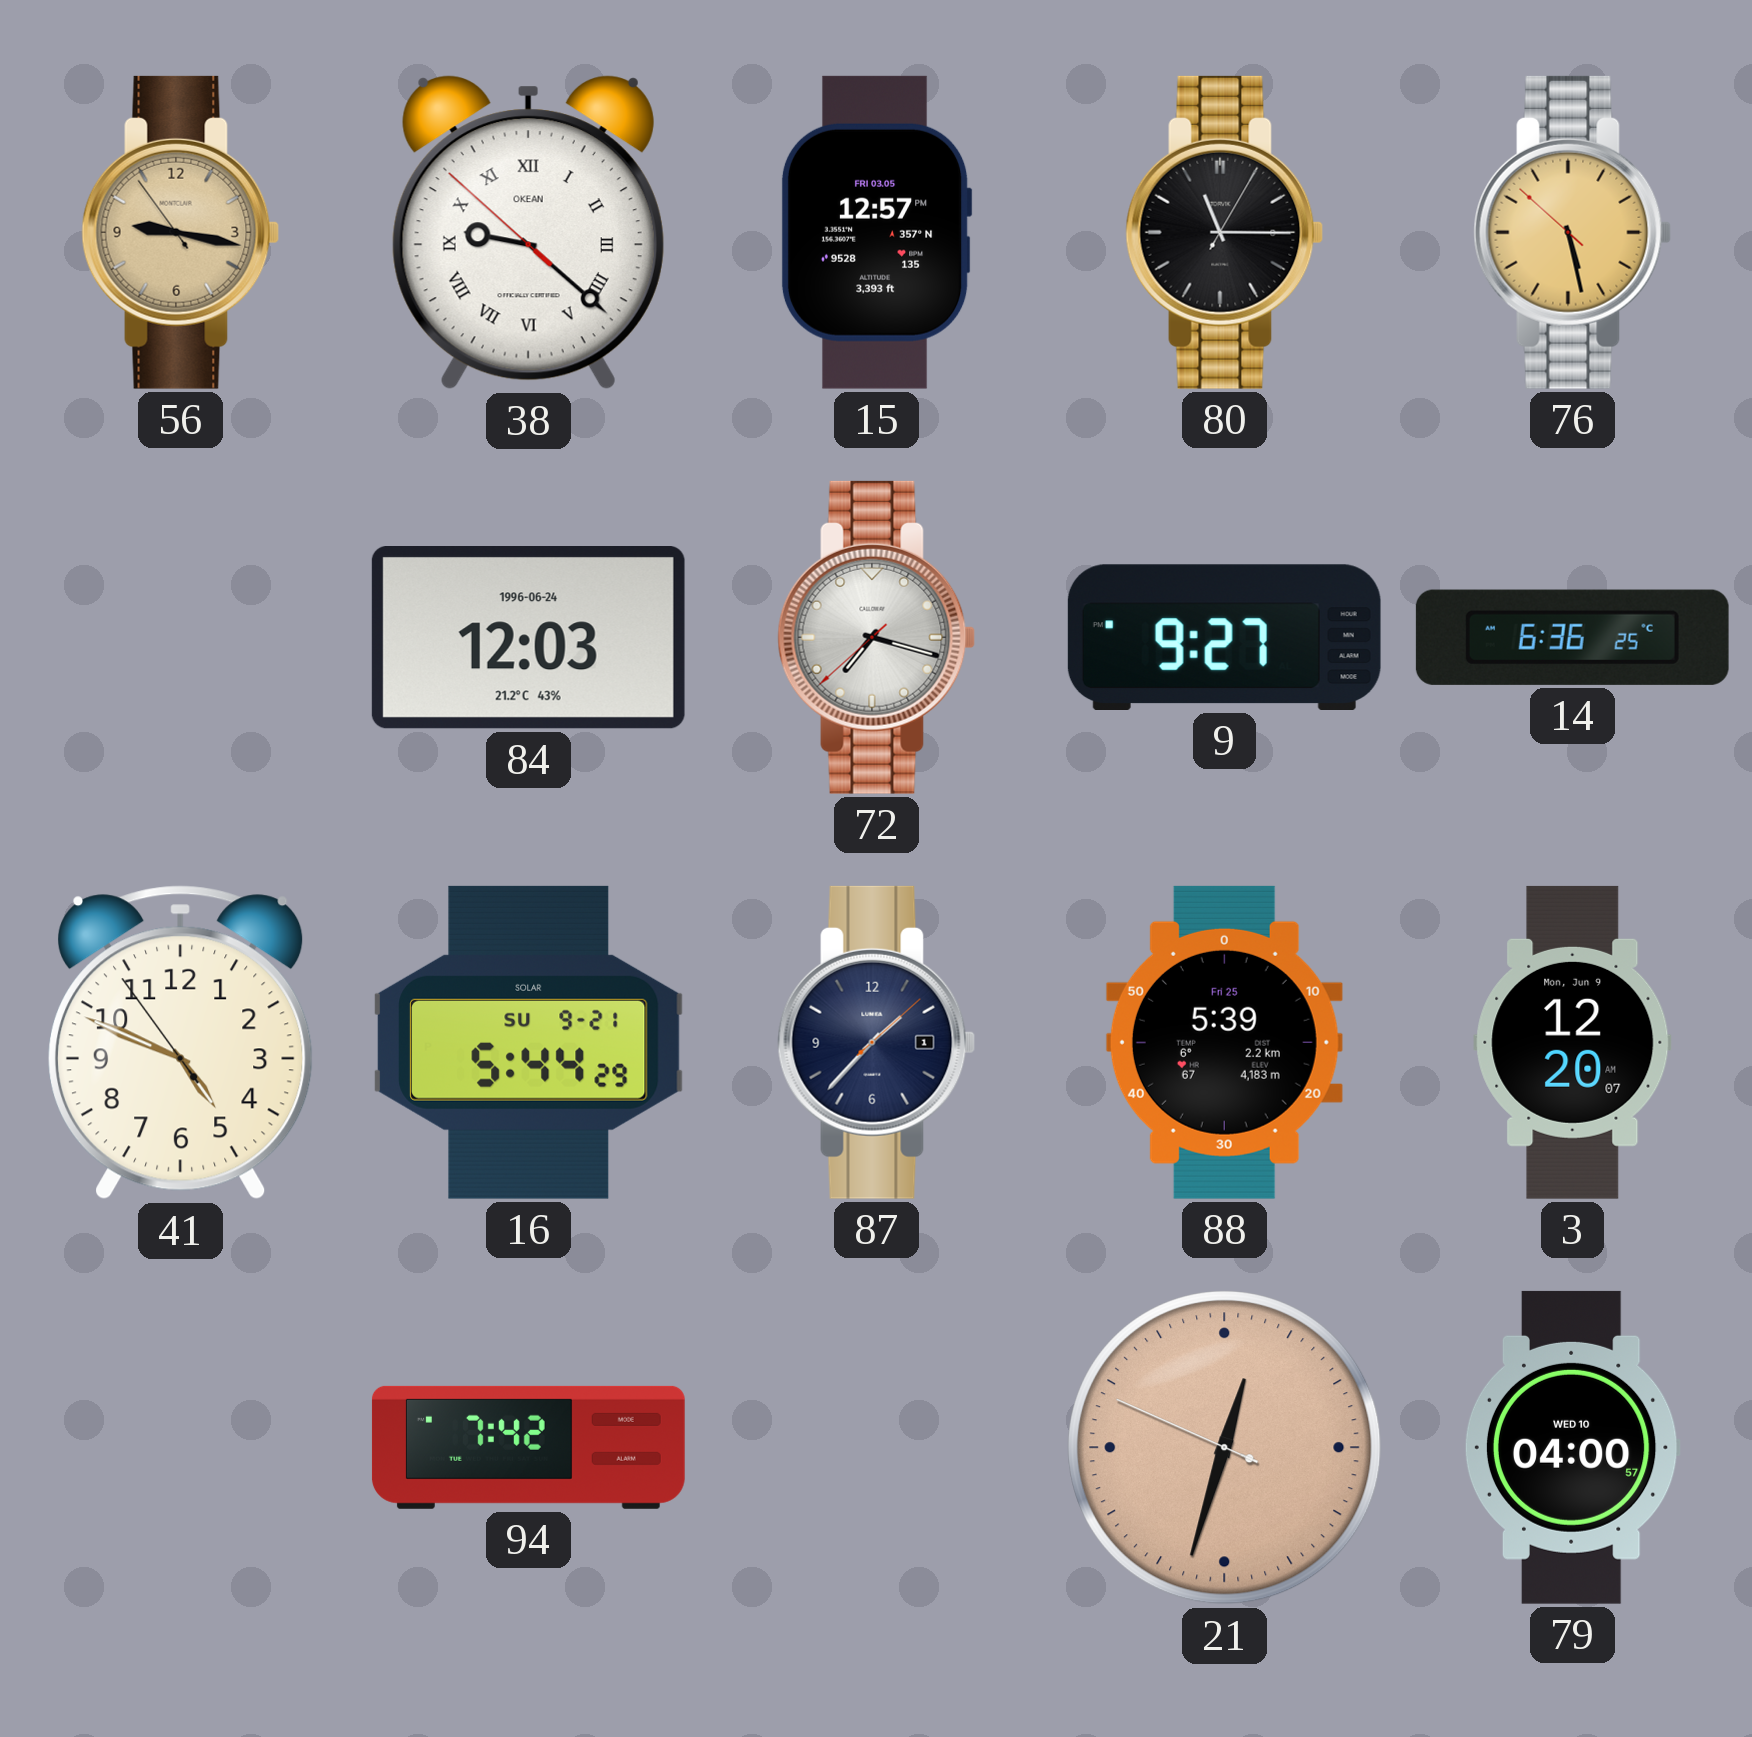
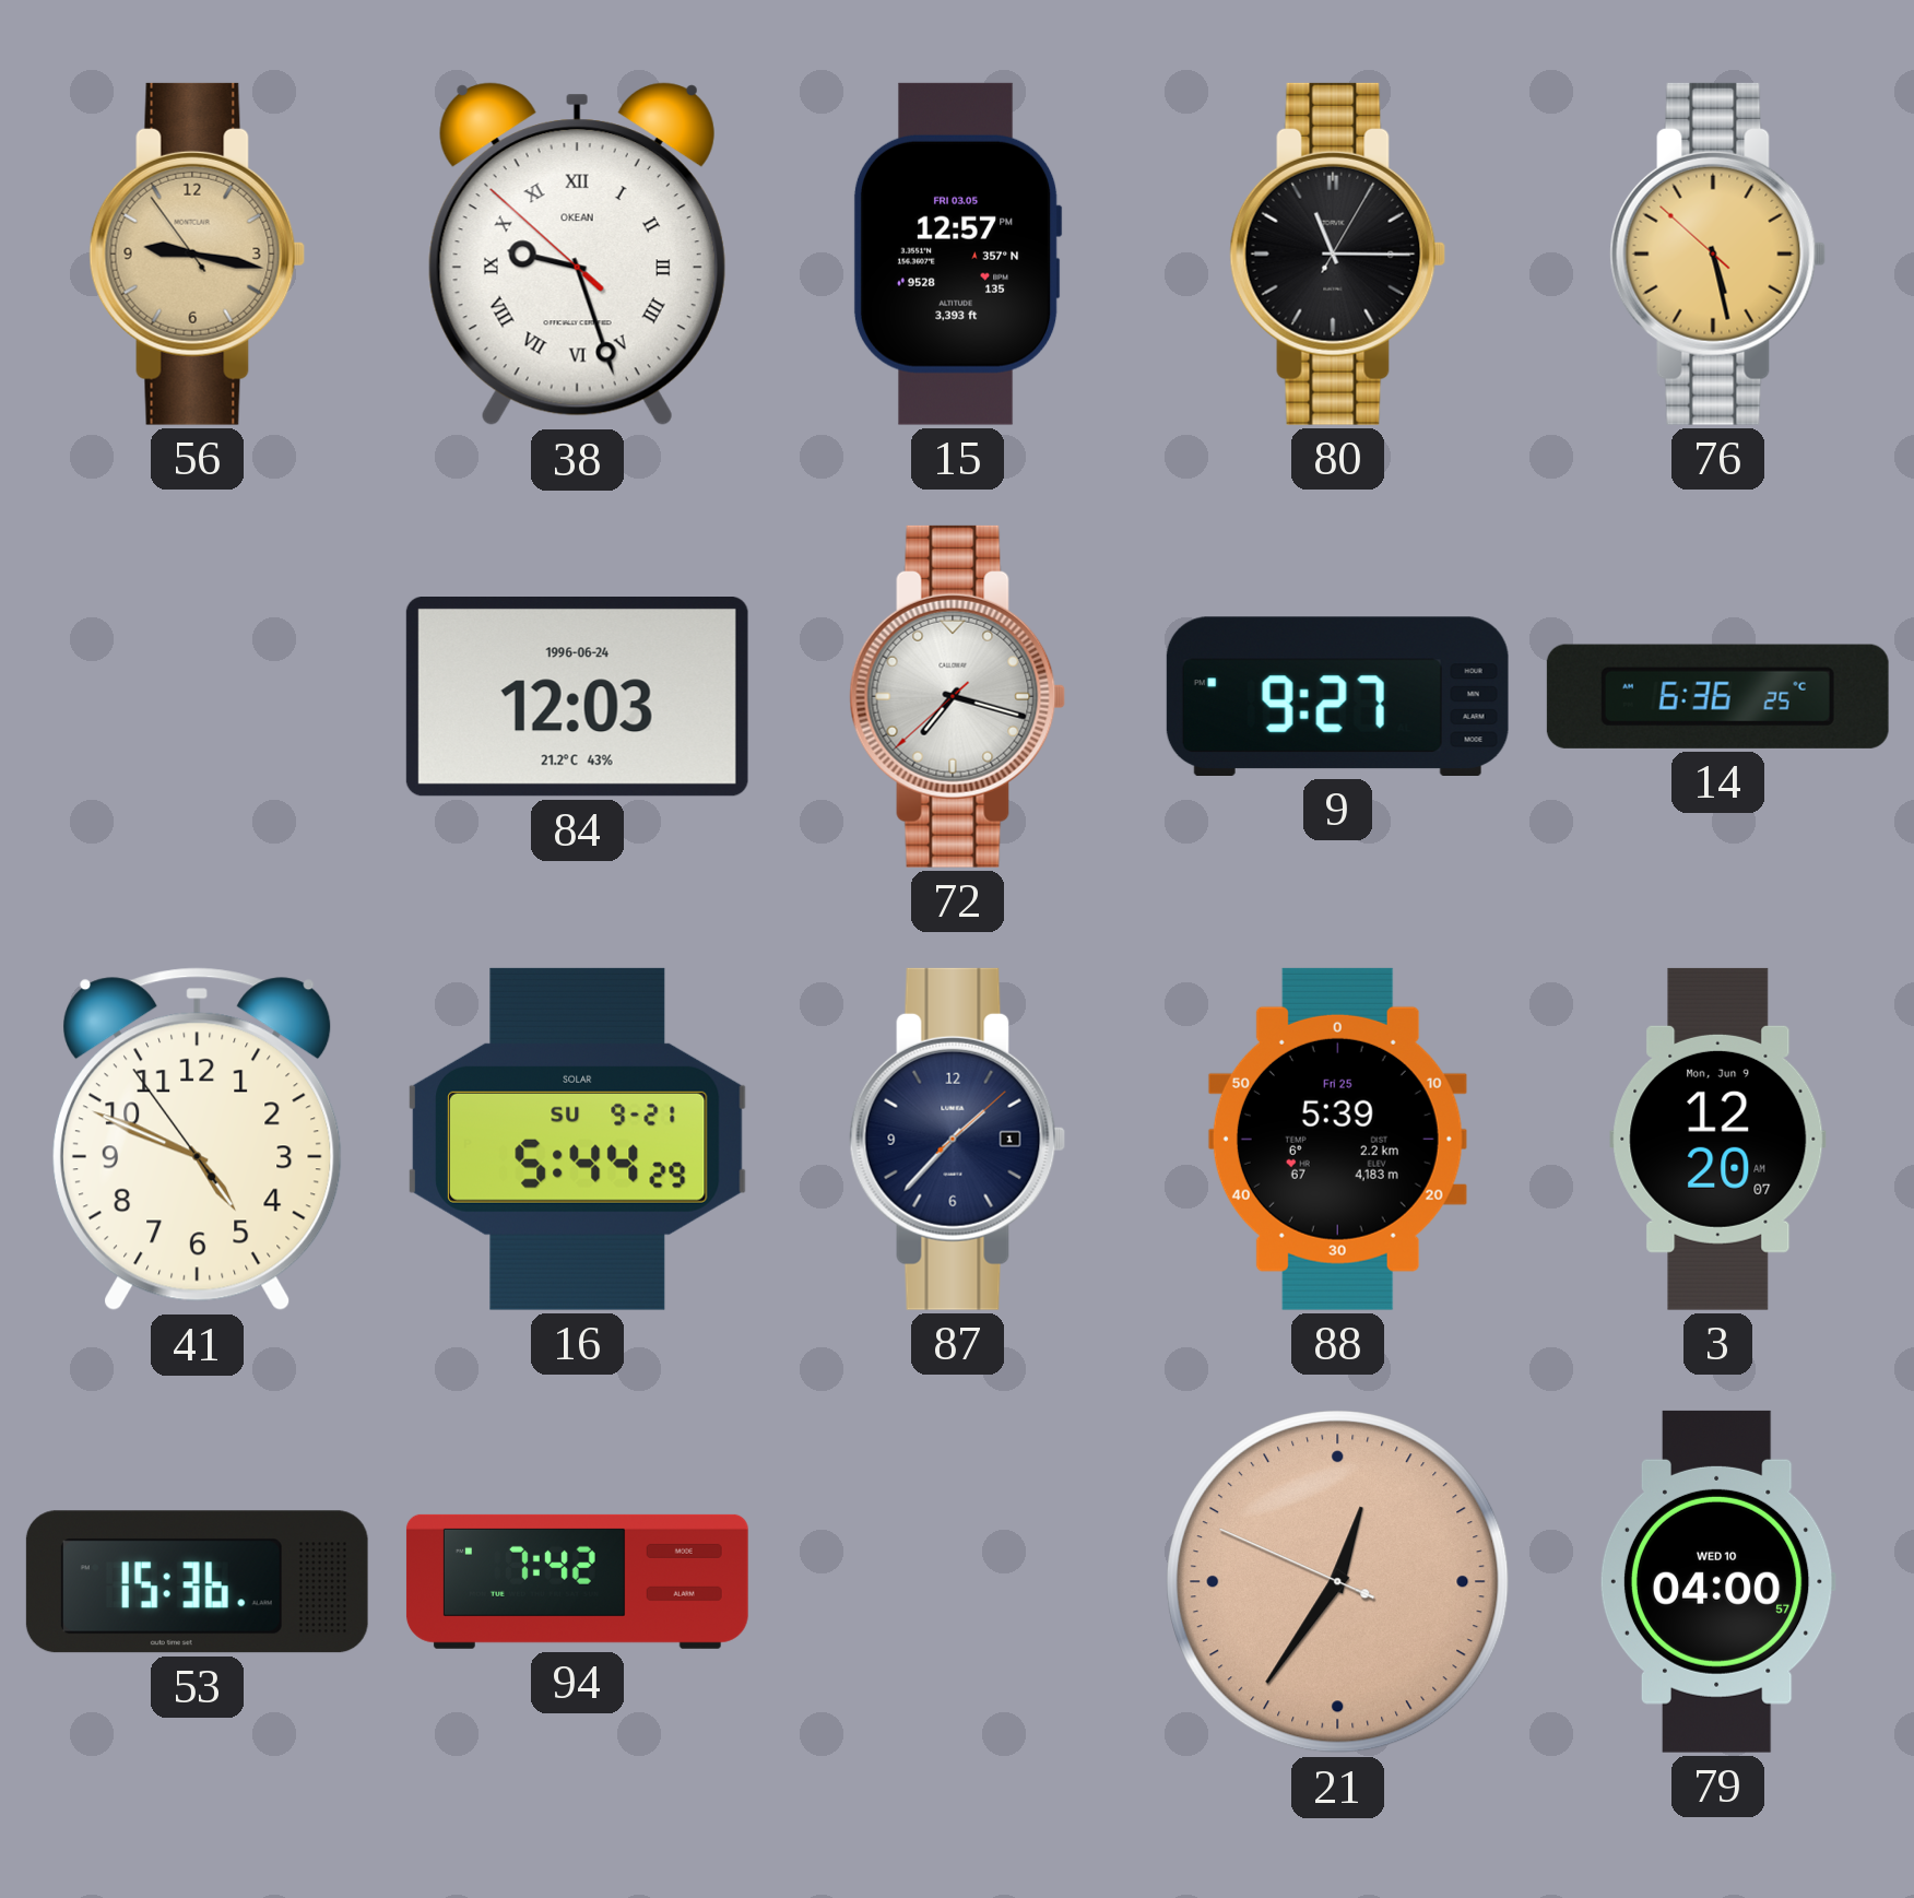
38: 9:21 -> 9:26 (577, 255)
53: none -> 15:36 (197, 1582)
21: 12:32 -> 12:35 (1338, 1582)
